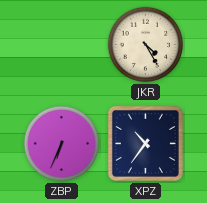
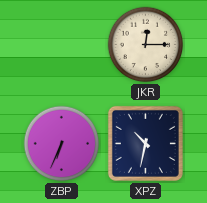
JKR: 4:25 -> 12:15 (146, 45)
XPZ: 10:36 -> 10:32 (145, 143)
